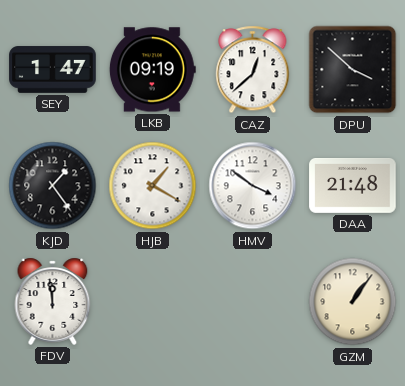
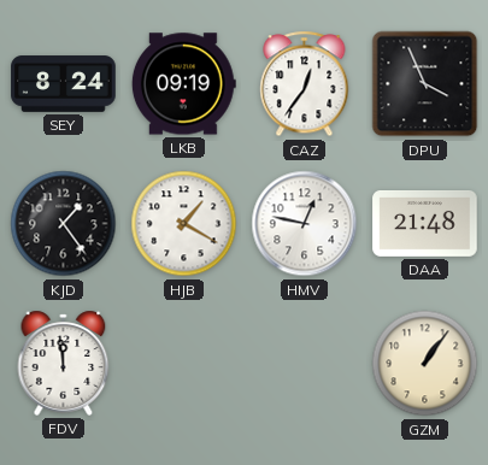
SEY: 1:47 -> 8:24 (64, 84)
CAZ: 12:38 -> 12:36 (305, 84)
DPU: 3:52 -> 3:56 (425, 84)
HMV: 3:51 -> 12:47 (305, 224)
